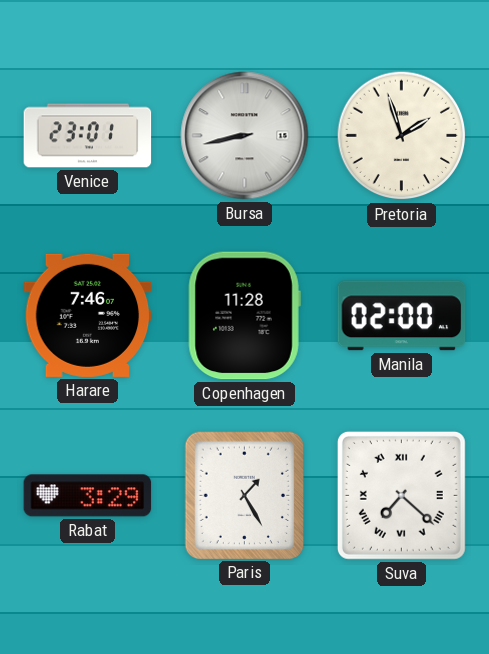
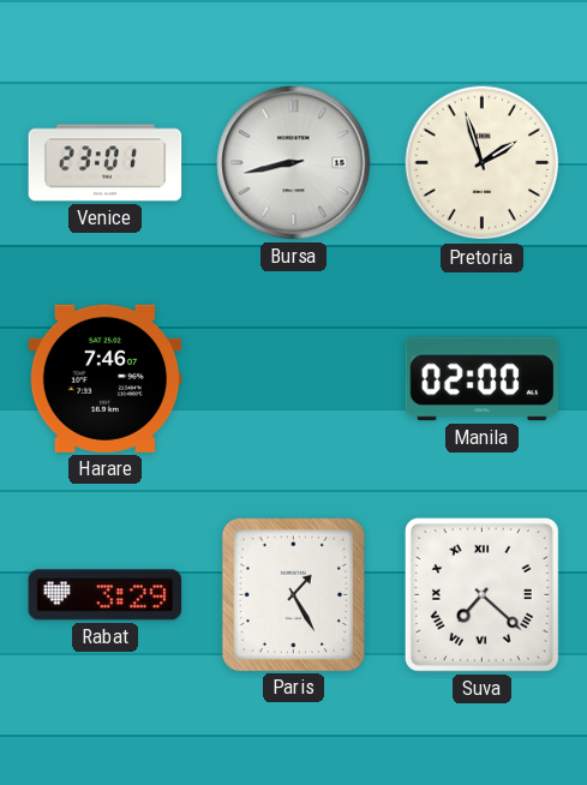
Copenhagen: 11:28 -> none (244, 316)
